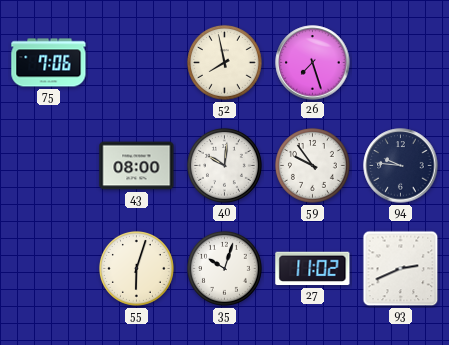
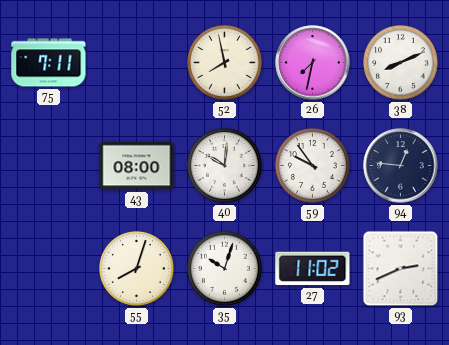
75: 7:06 -> 7:11 (49, 63)
26: 7:27 -> 7:32 (313, 63)
38: none -> 8:11 (401, 63)
94: 9:46 -> 12:46 (401, 166)
55: 6:03 -> 8:03 (137, 269)
